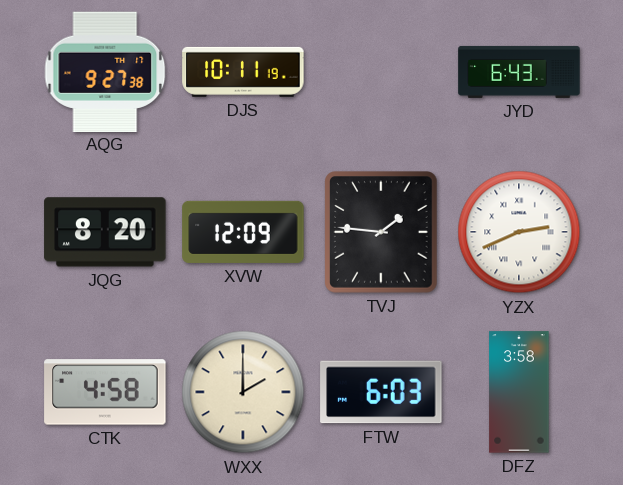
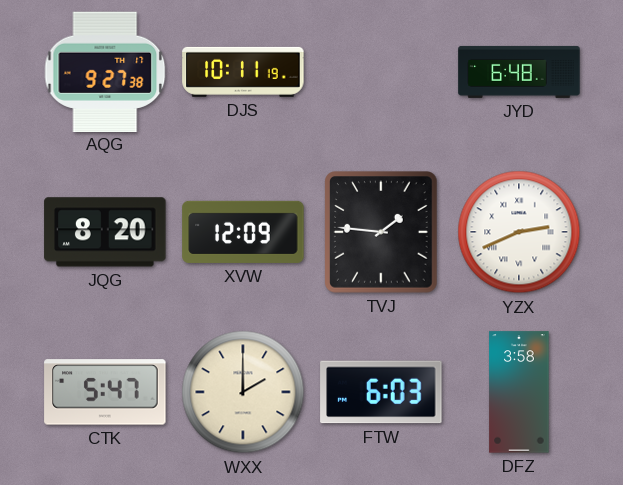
JYD: 6:43 -> 6:48 (519, 72)
CTK: 4:58 -> 5:47 (105, 392)
